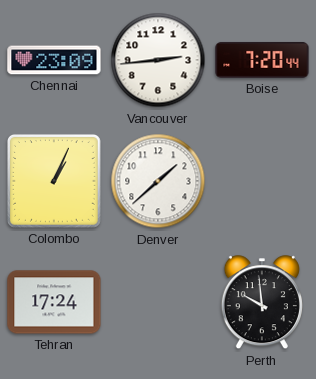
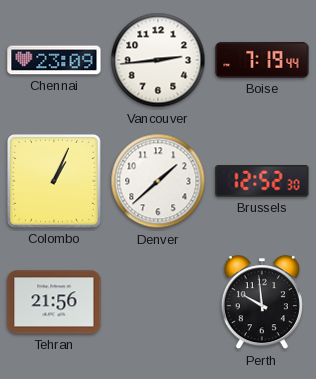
Boise: 7:20 -> 7:19 (262, 60)
Brussels: none -> 12:52 (262, 181)
Tehran: 17:24 -> 21:56 (54, 302)
